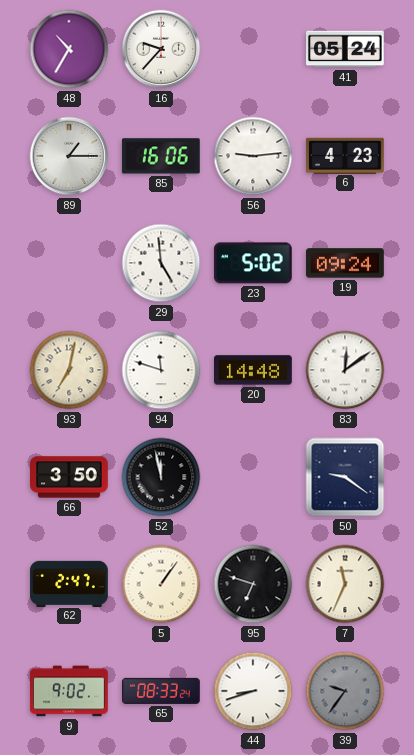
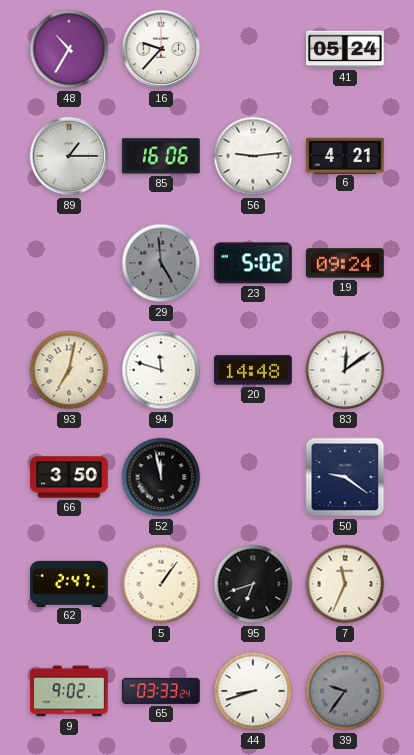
6: 4:23 -> 4:21 (346, 155)
29 dial: white -> grey (161, 263)
95: 6:48 -> 6:42 (253, 584)
65: 08:33 -> 03:33 (161, 691)
